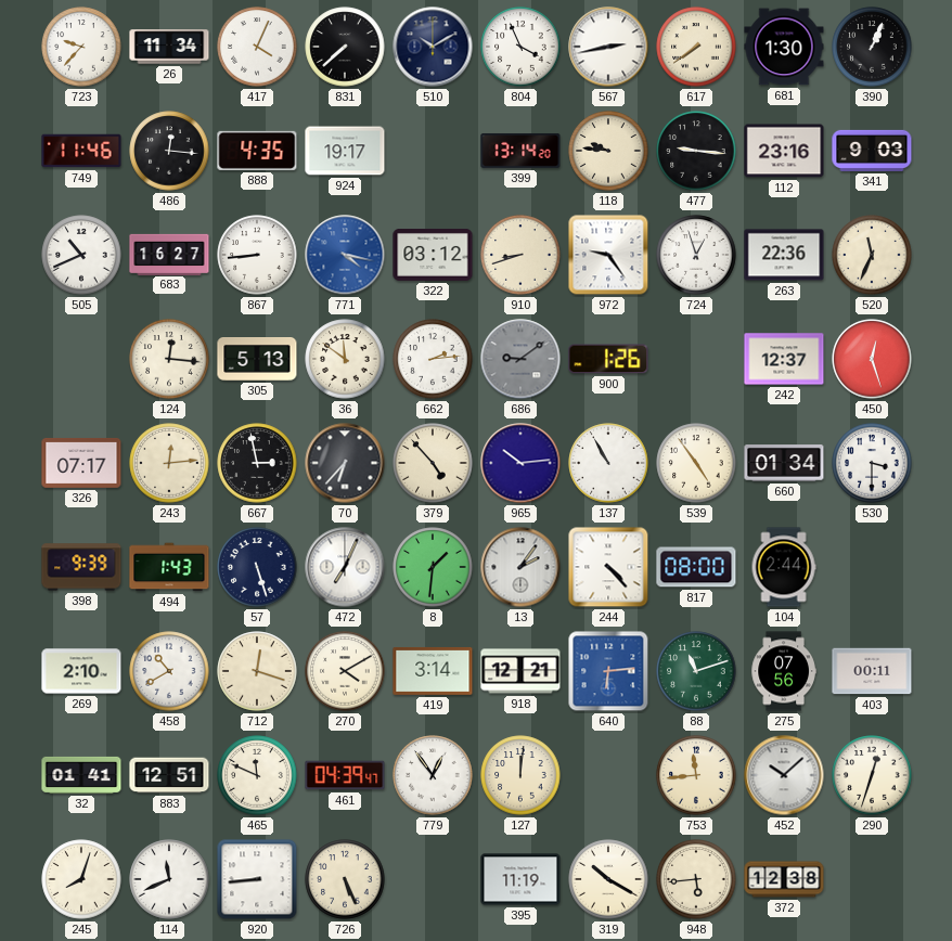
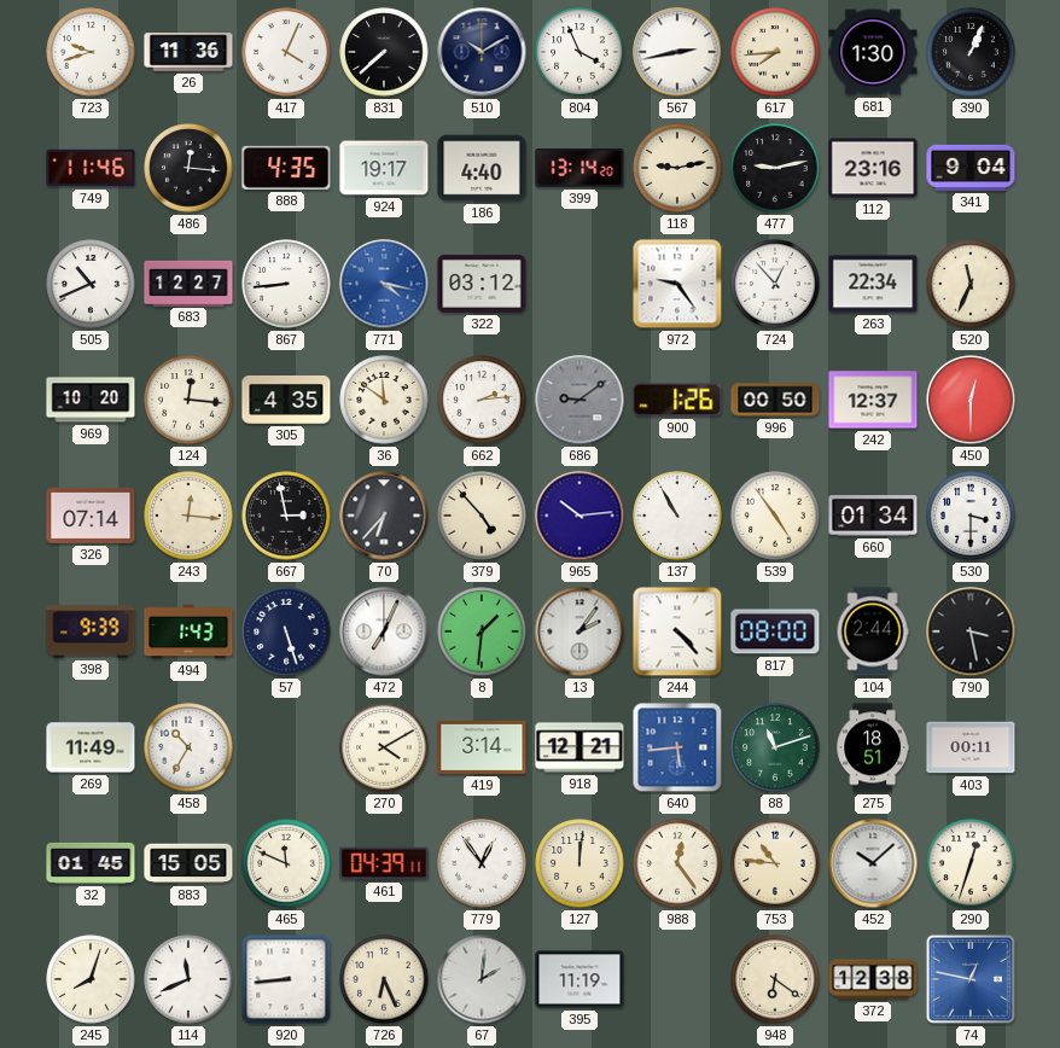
723: 9:37 -> 9:42 (91, 52)
26: 11:34 -> 11:36 (188, 52)
617: 7:39 -> 7:44 (775, 52)
186: none -> 4:40 (482, 168)
118: 9:46 -> 9:13 (677, 168)
477: 9:16 -> 9:13 (775, 168)
341: 9:03 -> 9:04 (971, 168)
683: 16:27 -> 12:27 (188, 283)
910: 8:42 -> none (520, 255)
724: 12:57 -> 12:53 (775, 284)
263: 22:36 -> 22:34 (873, 284)
969: none -> 10:20 (91, 400)
305: 5:13 -> 4:35 (286, 401)
996: none -> 00:50 (775, 400)
450: 12:27 -> 12:30 (971, 400)
326: 07:17 -> 07:14 (91, 516)
243: 12:14 -> 12:16 (188, 516)
790: none -> 3:28 (971, 631)
269: 2:10 -> 11:49 (91, 747)
458: 10:40 -> 10:35 (188, 747)
712: 12:18 -> none (257, 671)
640: 6:14 -> 5:44 (677, 747)
275: 07:56 -> 18:51 (873, 747)
32: 01:41 -> 01:45 (91, 863)
883: 12:51 -> 15:05 (188, 863)
461: 04:39:47 -> 04:39:11 (384, 863)
988: none -> 12:24 (677, 863)
753: 11:44 -> 10:46 (775, 863)
726: 5:26 -> 6:26 (384, 979)
67: none -> 2:01 (482, 979)
319: 10:20 -> none (608, 879)
948: 5:44 -> 6:21 (775, 979)
74: none -> 12:47 (971, 979)
